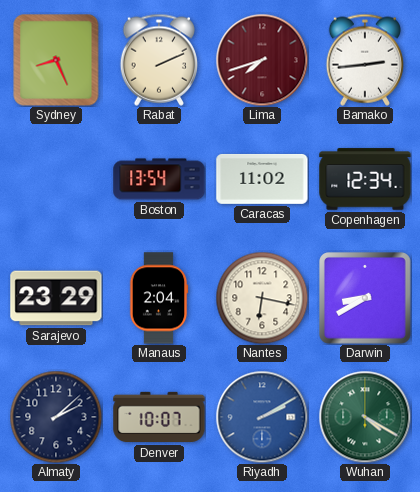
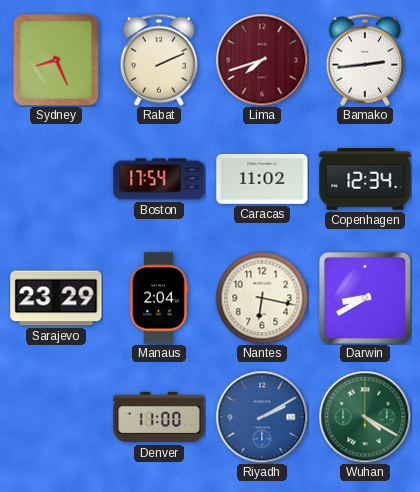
Boston: 13:54 -> 17:54 (159, 179)
Almaty: 2:08 -> none (56, 417)
Denver: 10:07 -> 11:00 (159, 417)
